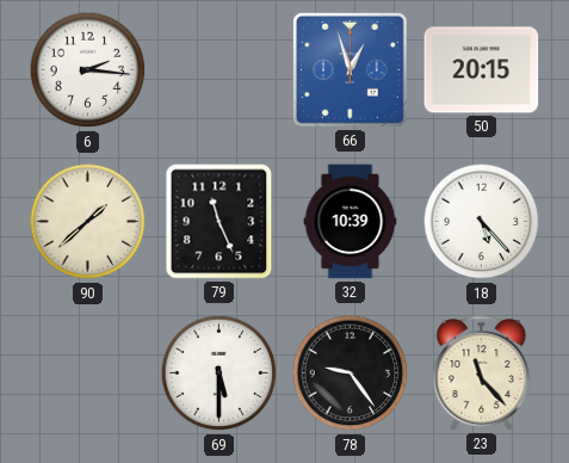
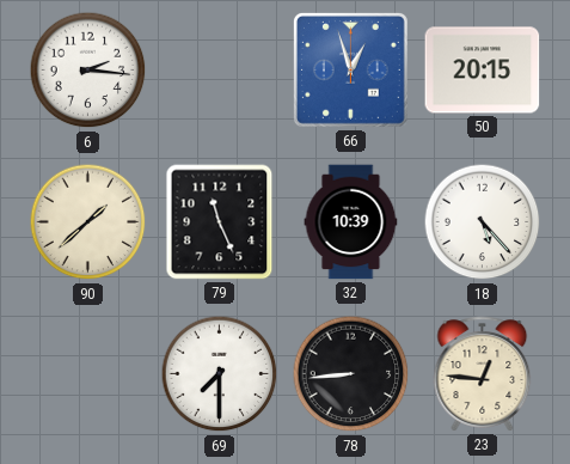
69: 5:30 -> 7:30 (220, 374)
78: 9:24 -> 8:44 (351, 374)
23: 11:23 -> 12:46 (483, 374)
